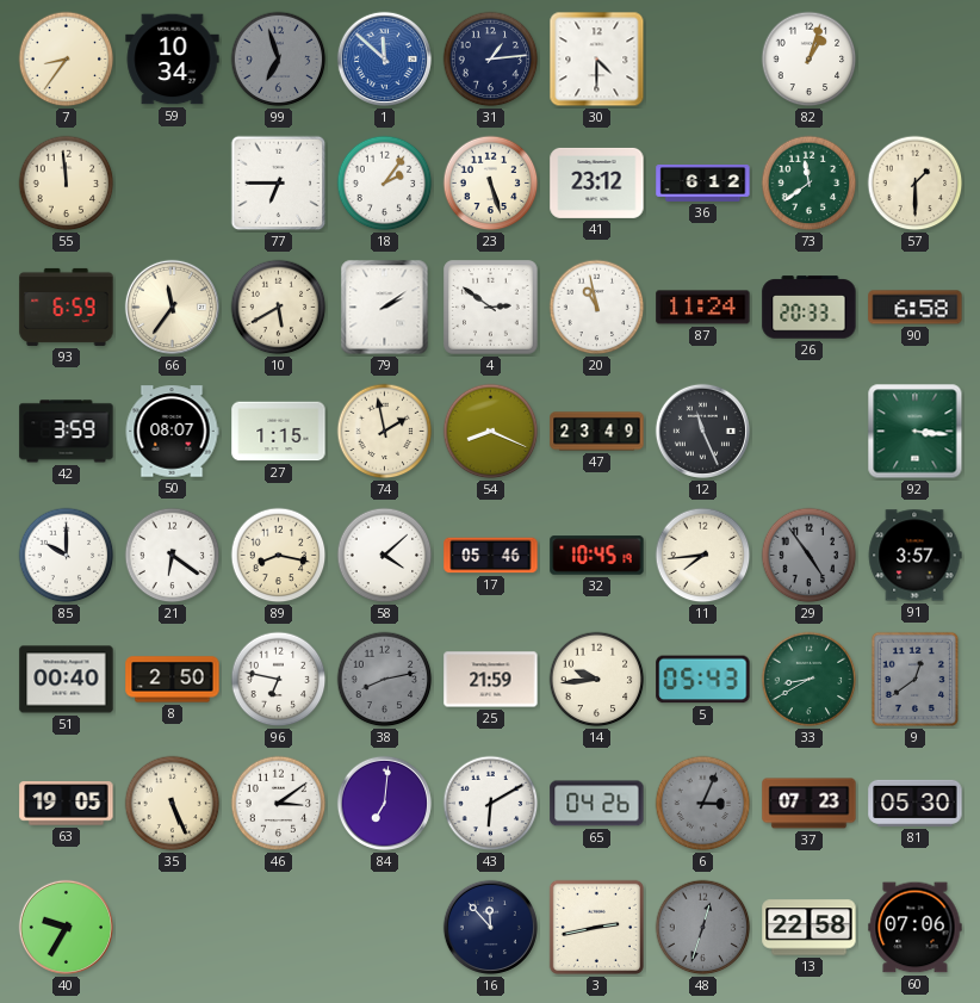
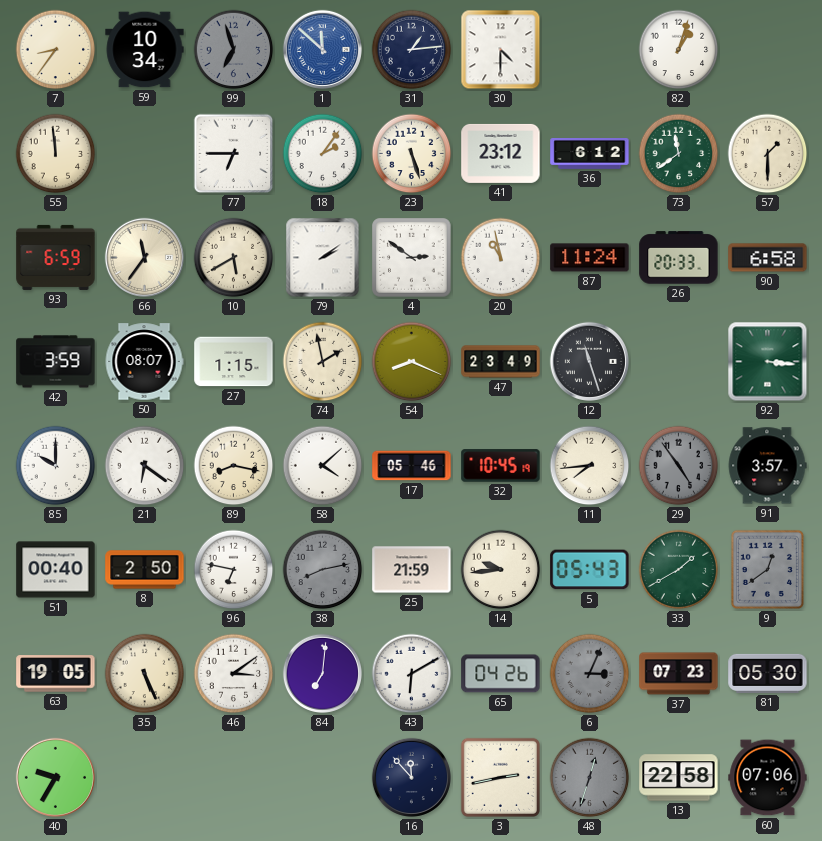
12: 11:26 -> 11:27 (589, 361)
33: 8:40 -> 1:40 (679, 570)
